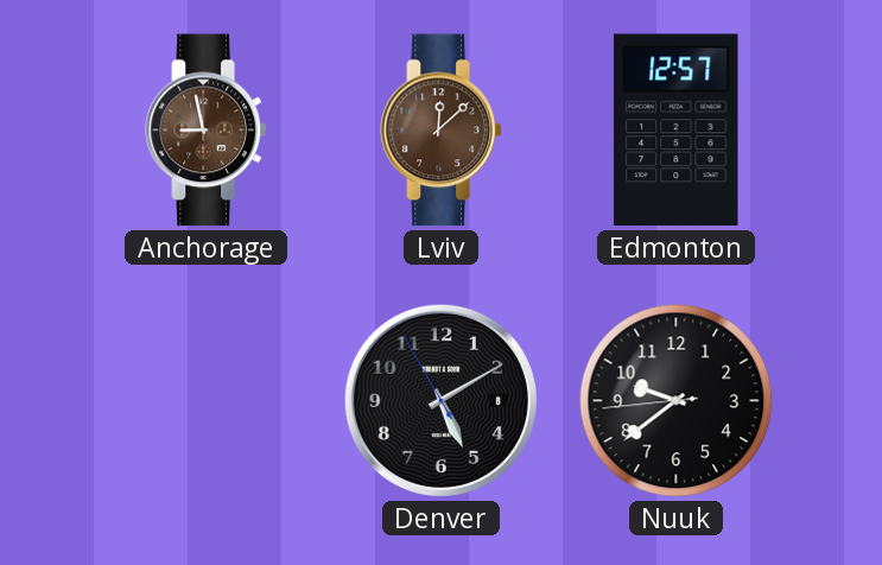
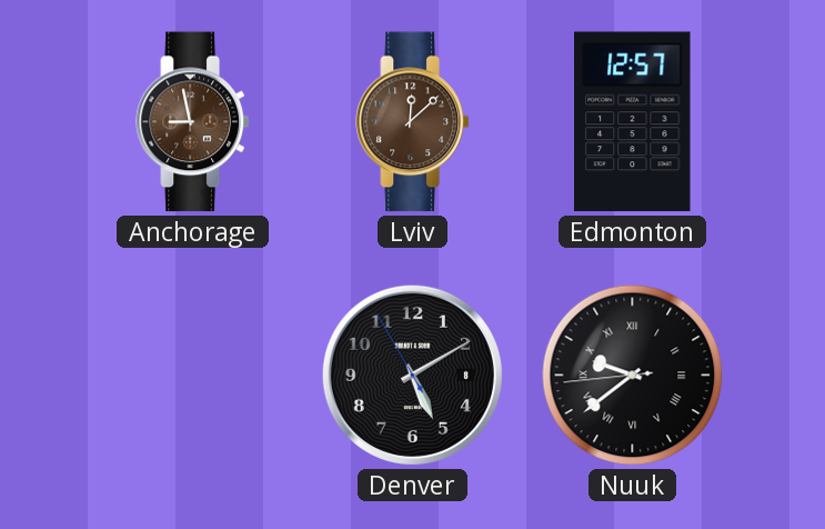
Nuuk numerals: Arabic -> Roman (633, 376)
